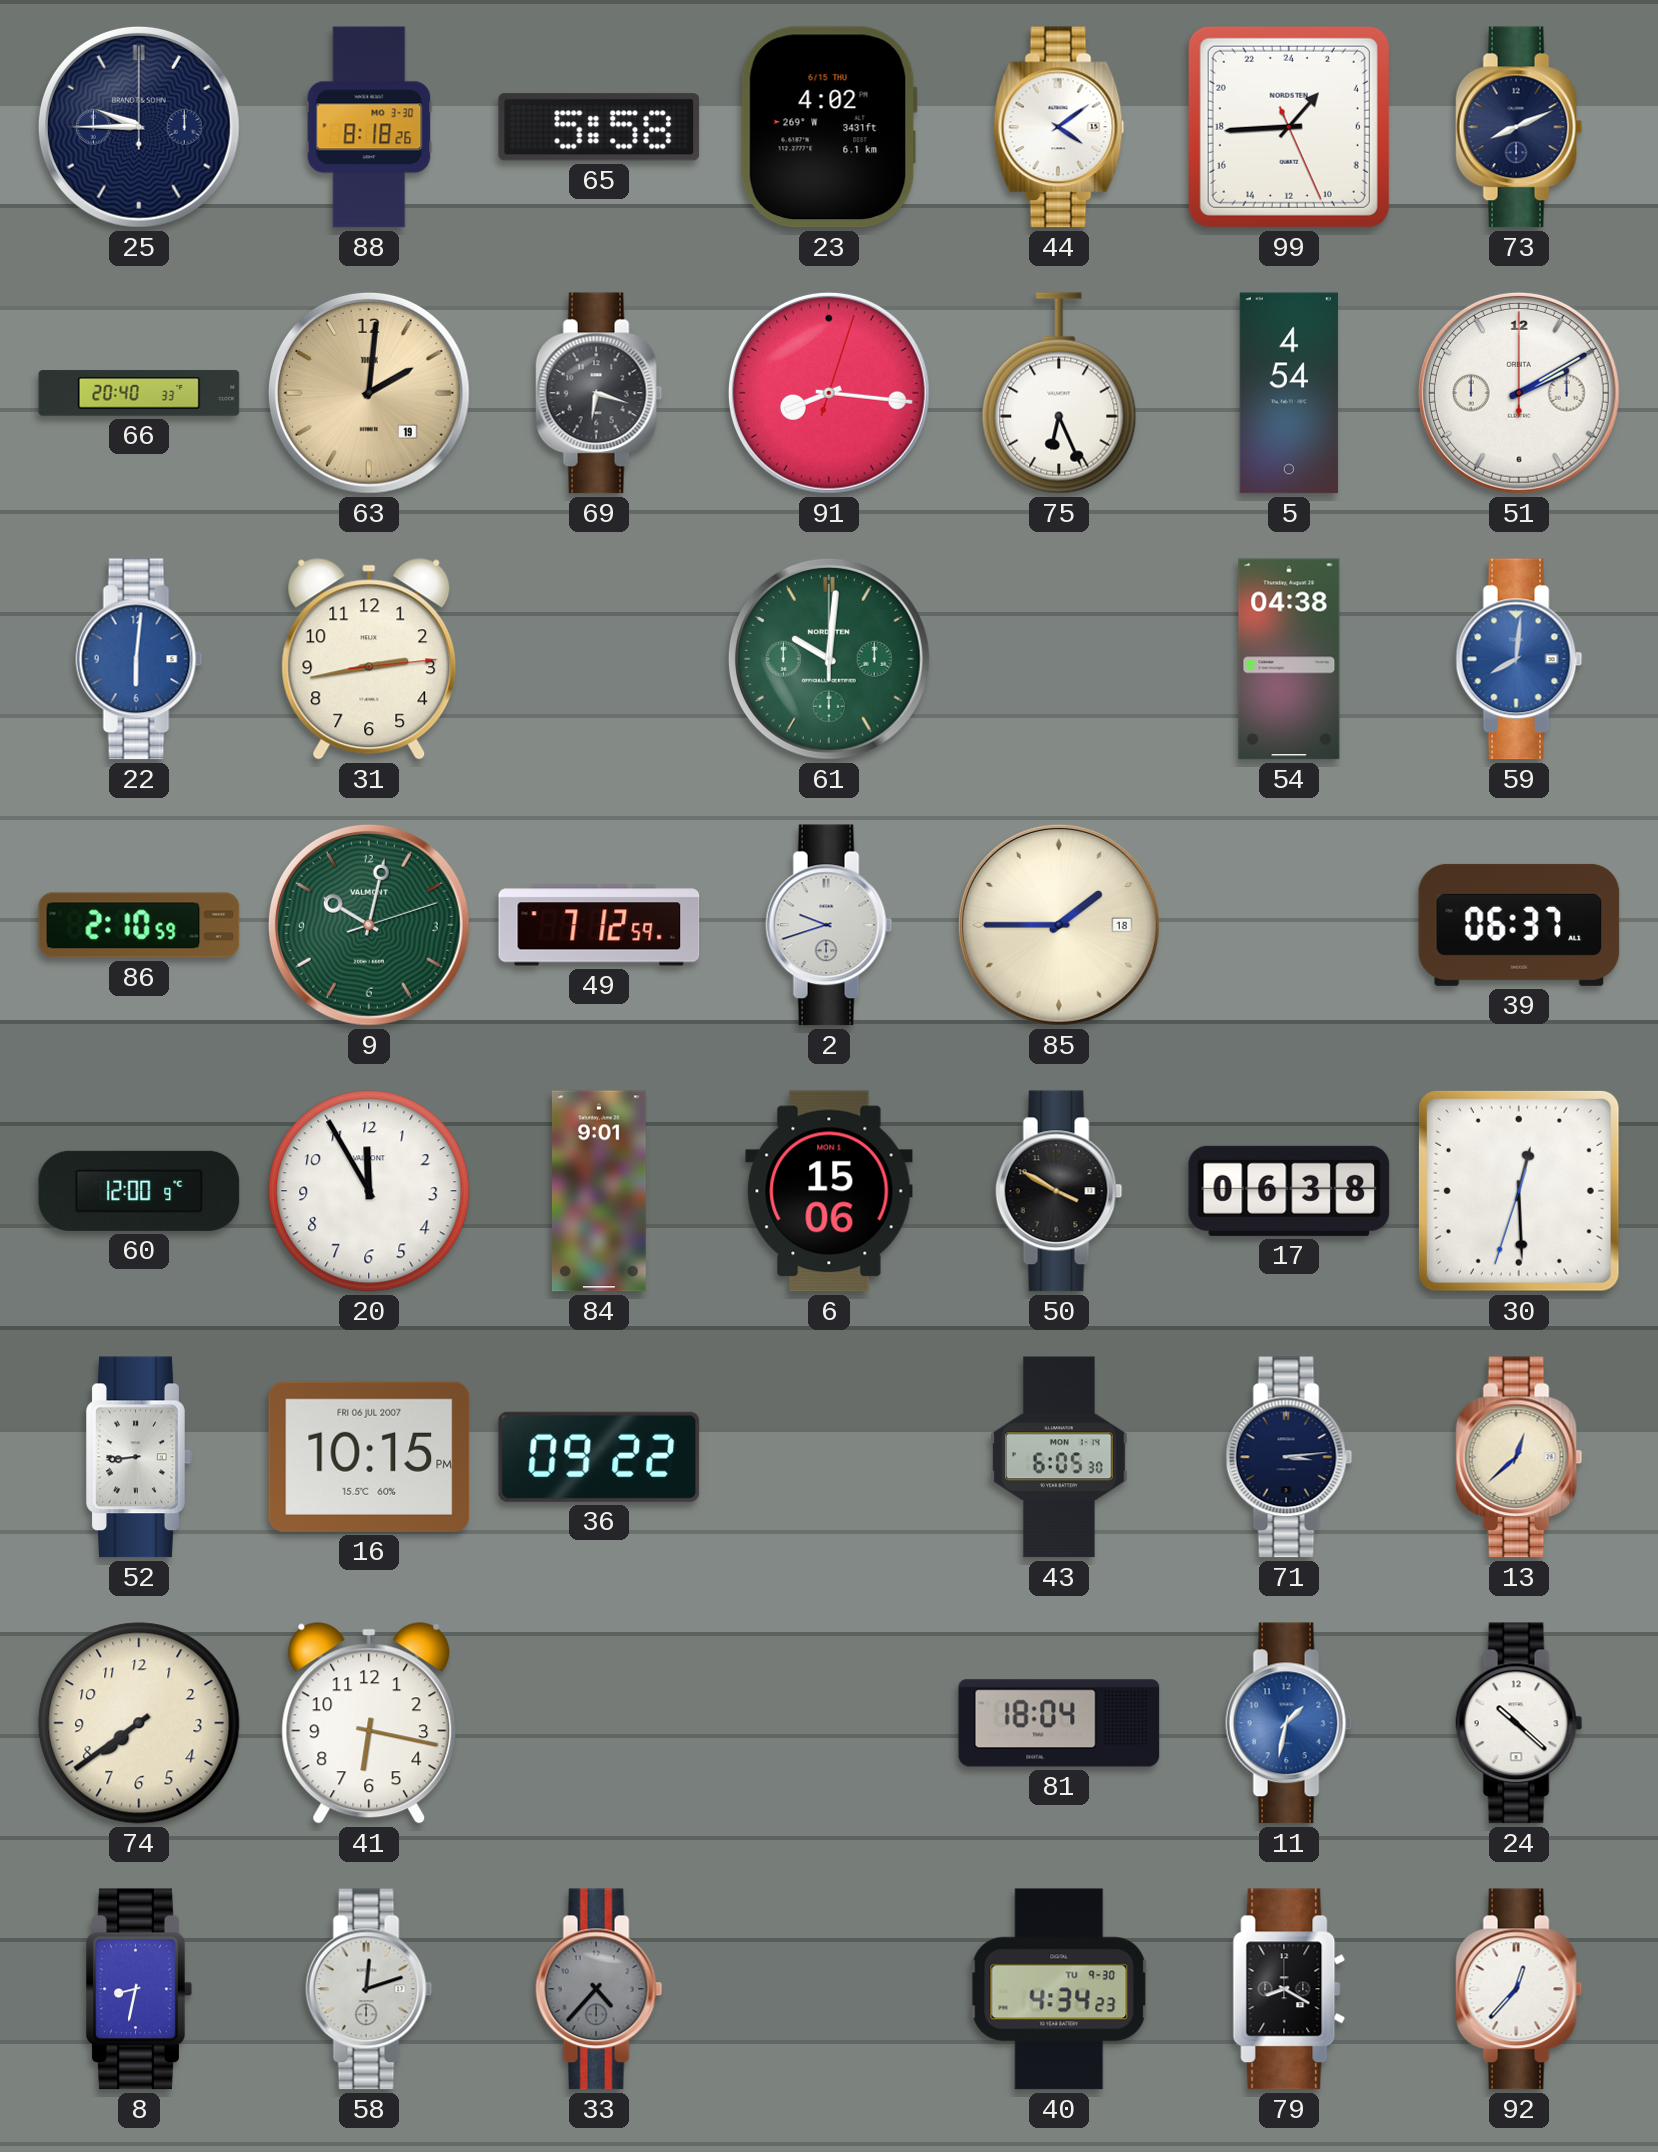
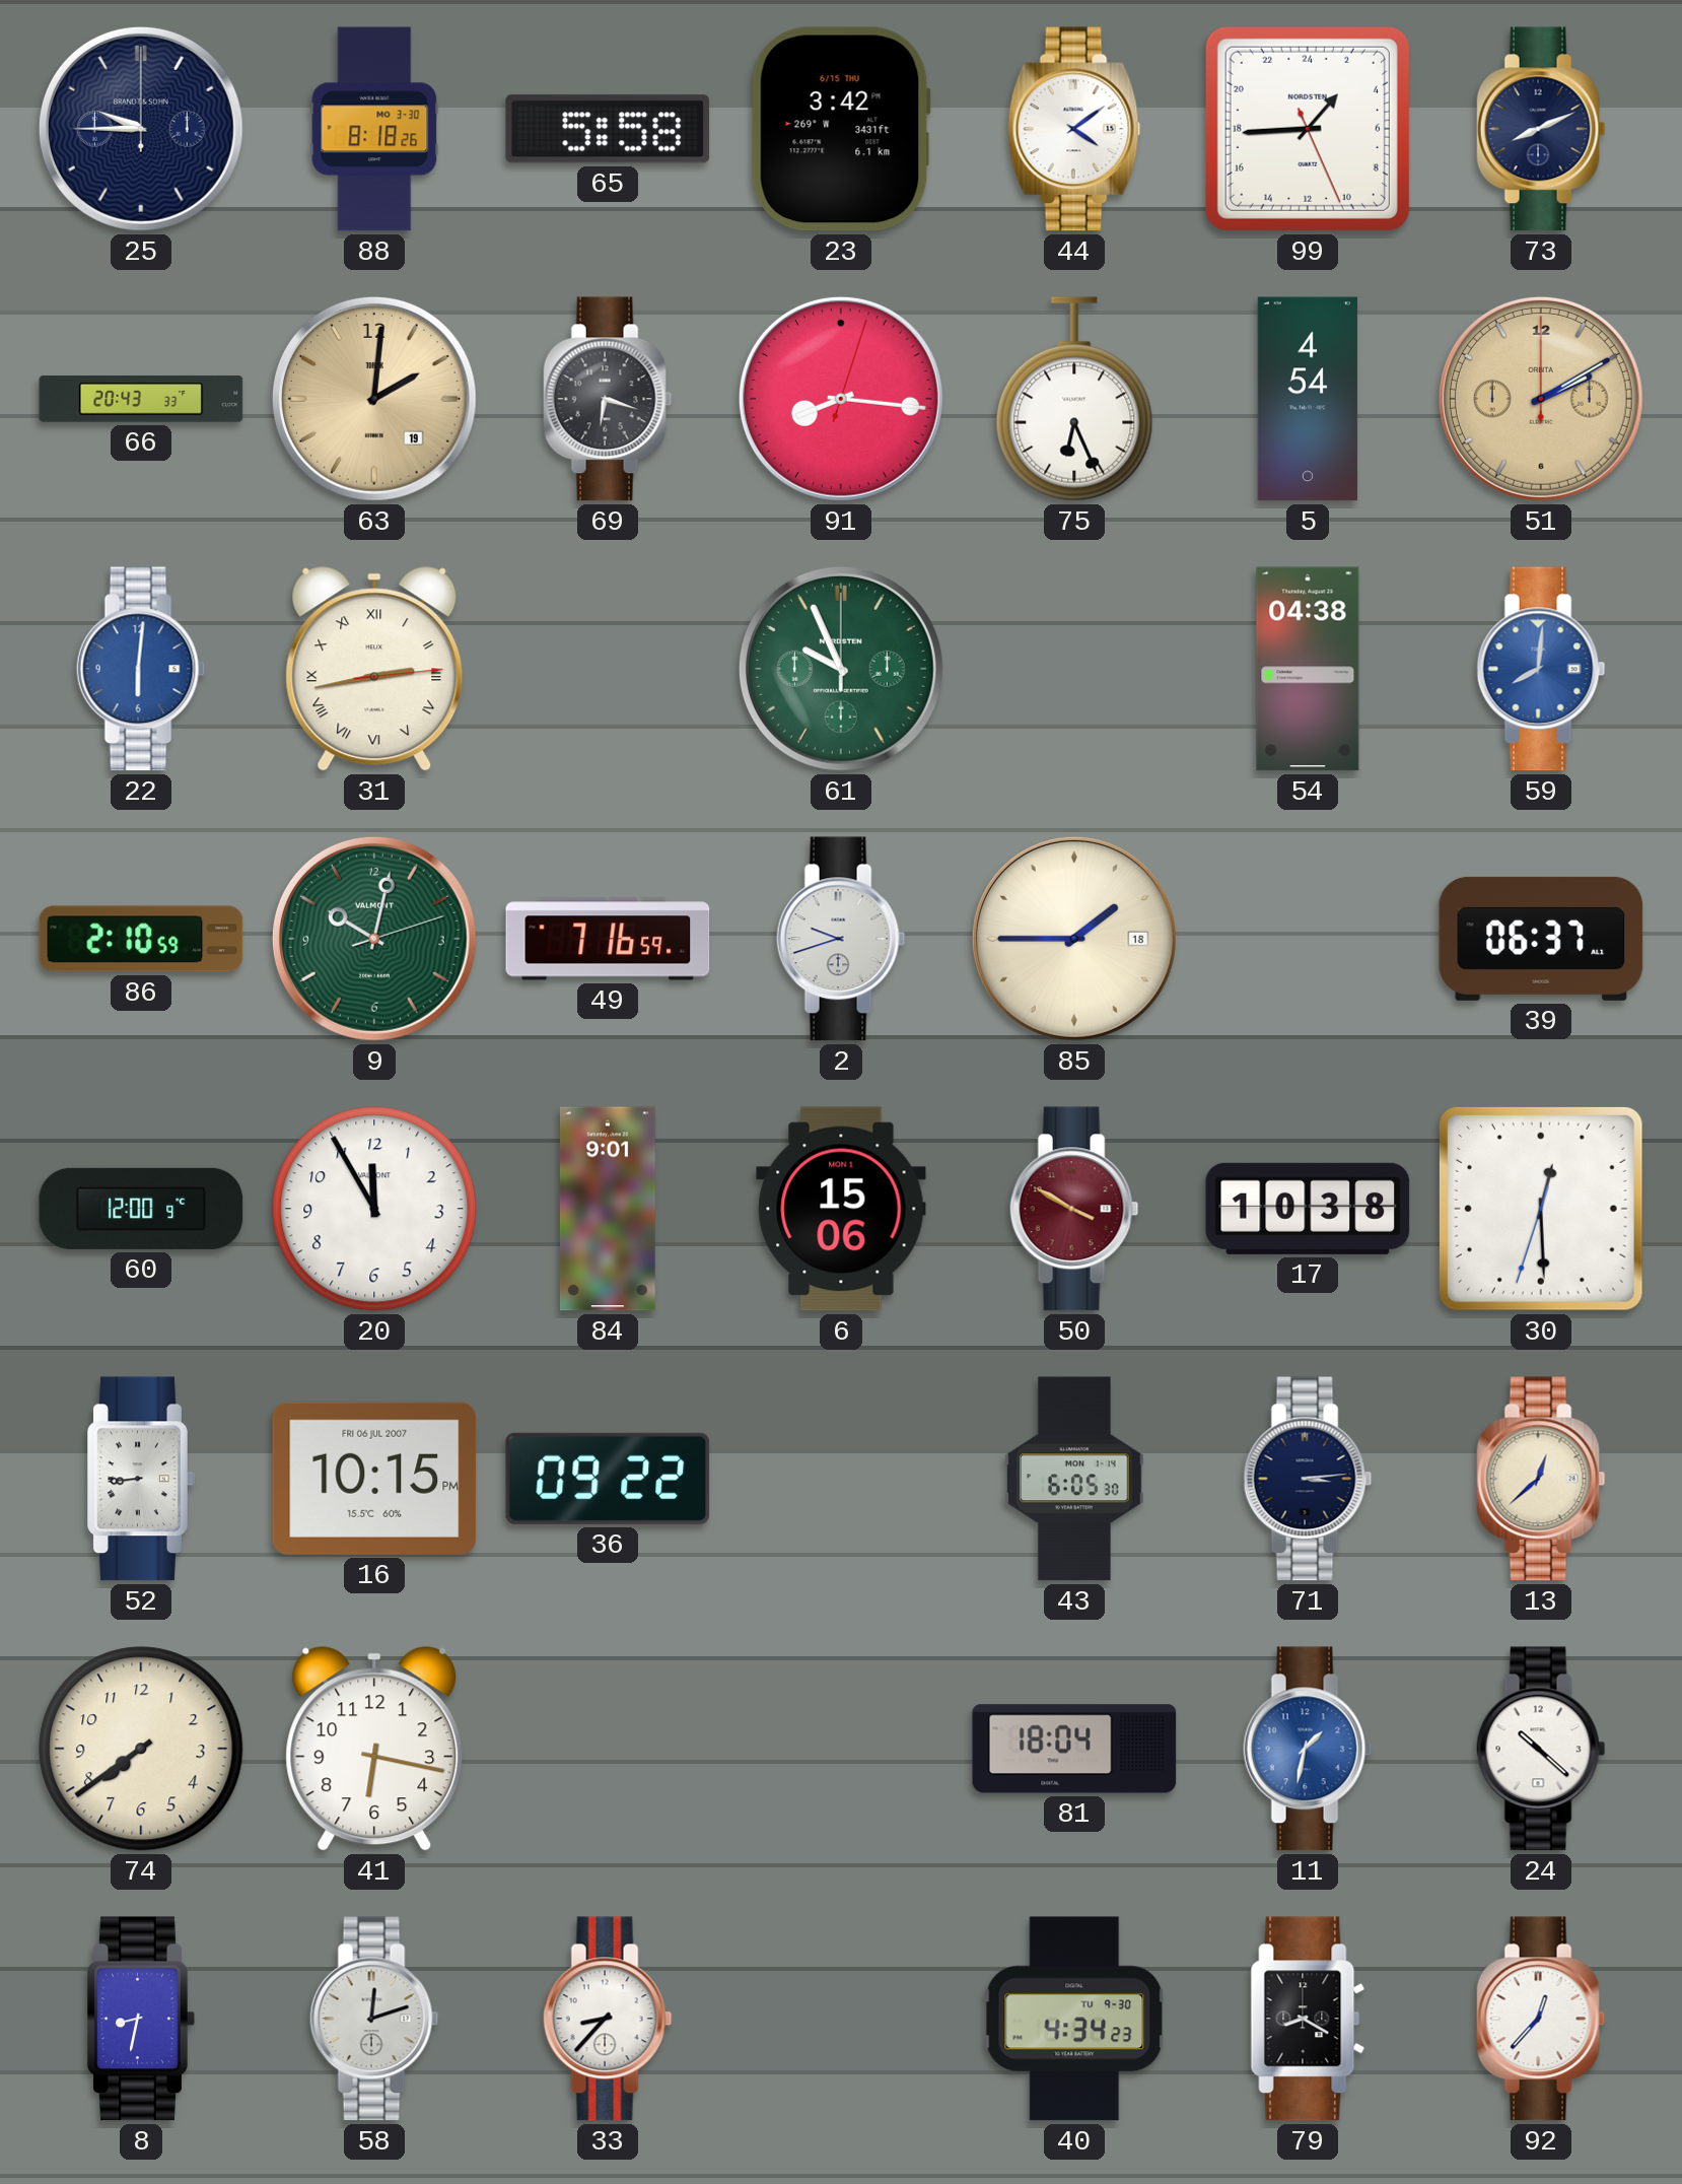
23: 4:02 -> 3:42 (841, 129)
66: 20:40 -> 20:43 (141, 399)
51 dial: white -> champagne (1541, 399)
31 numerals: Arabic -> Roman (374, 669)
61: 10:01 -> 9:56 (841, 669)
49: 7:12 -> 7:16 (608, 939)
50 dial: black -> burgundy (1074, 1209)
17: 06:38 -> 10:38 (1308, 1209)
33: 4:37 -> 8:37 (608, 2019)
33 dial: grey -> white (608, 2019)
